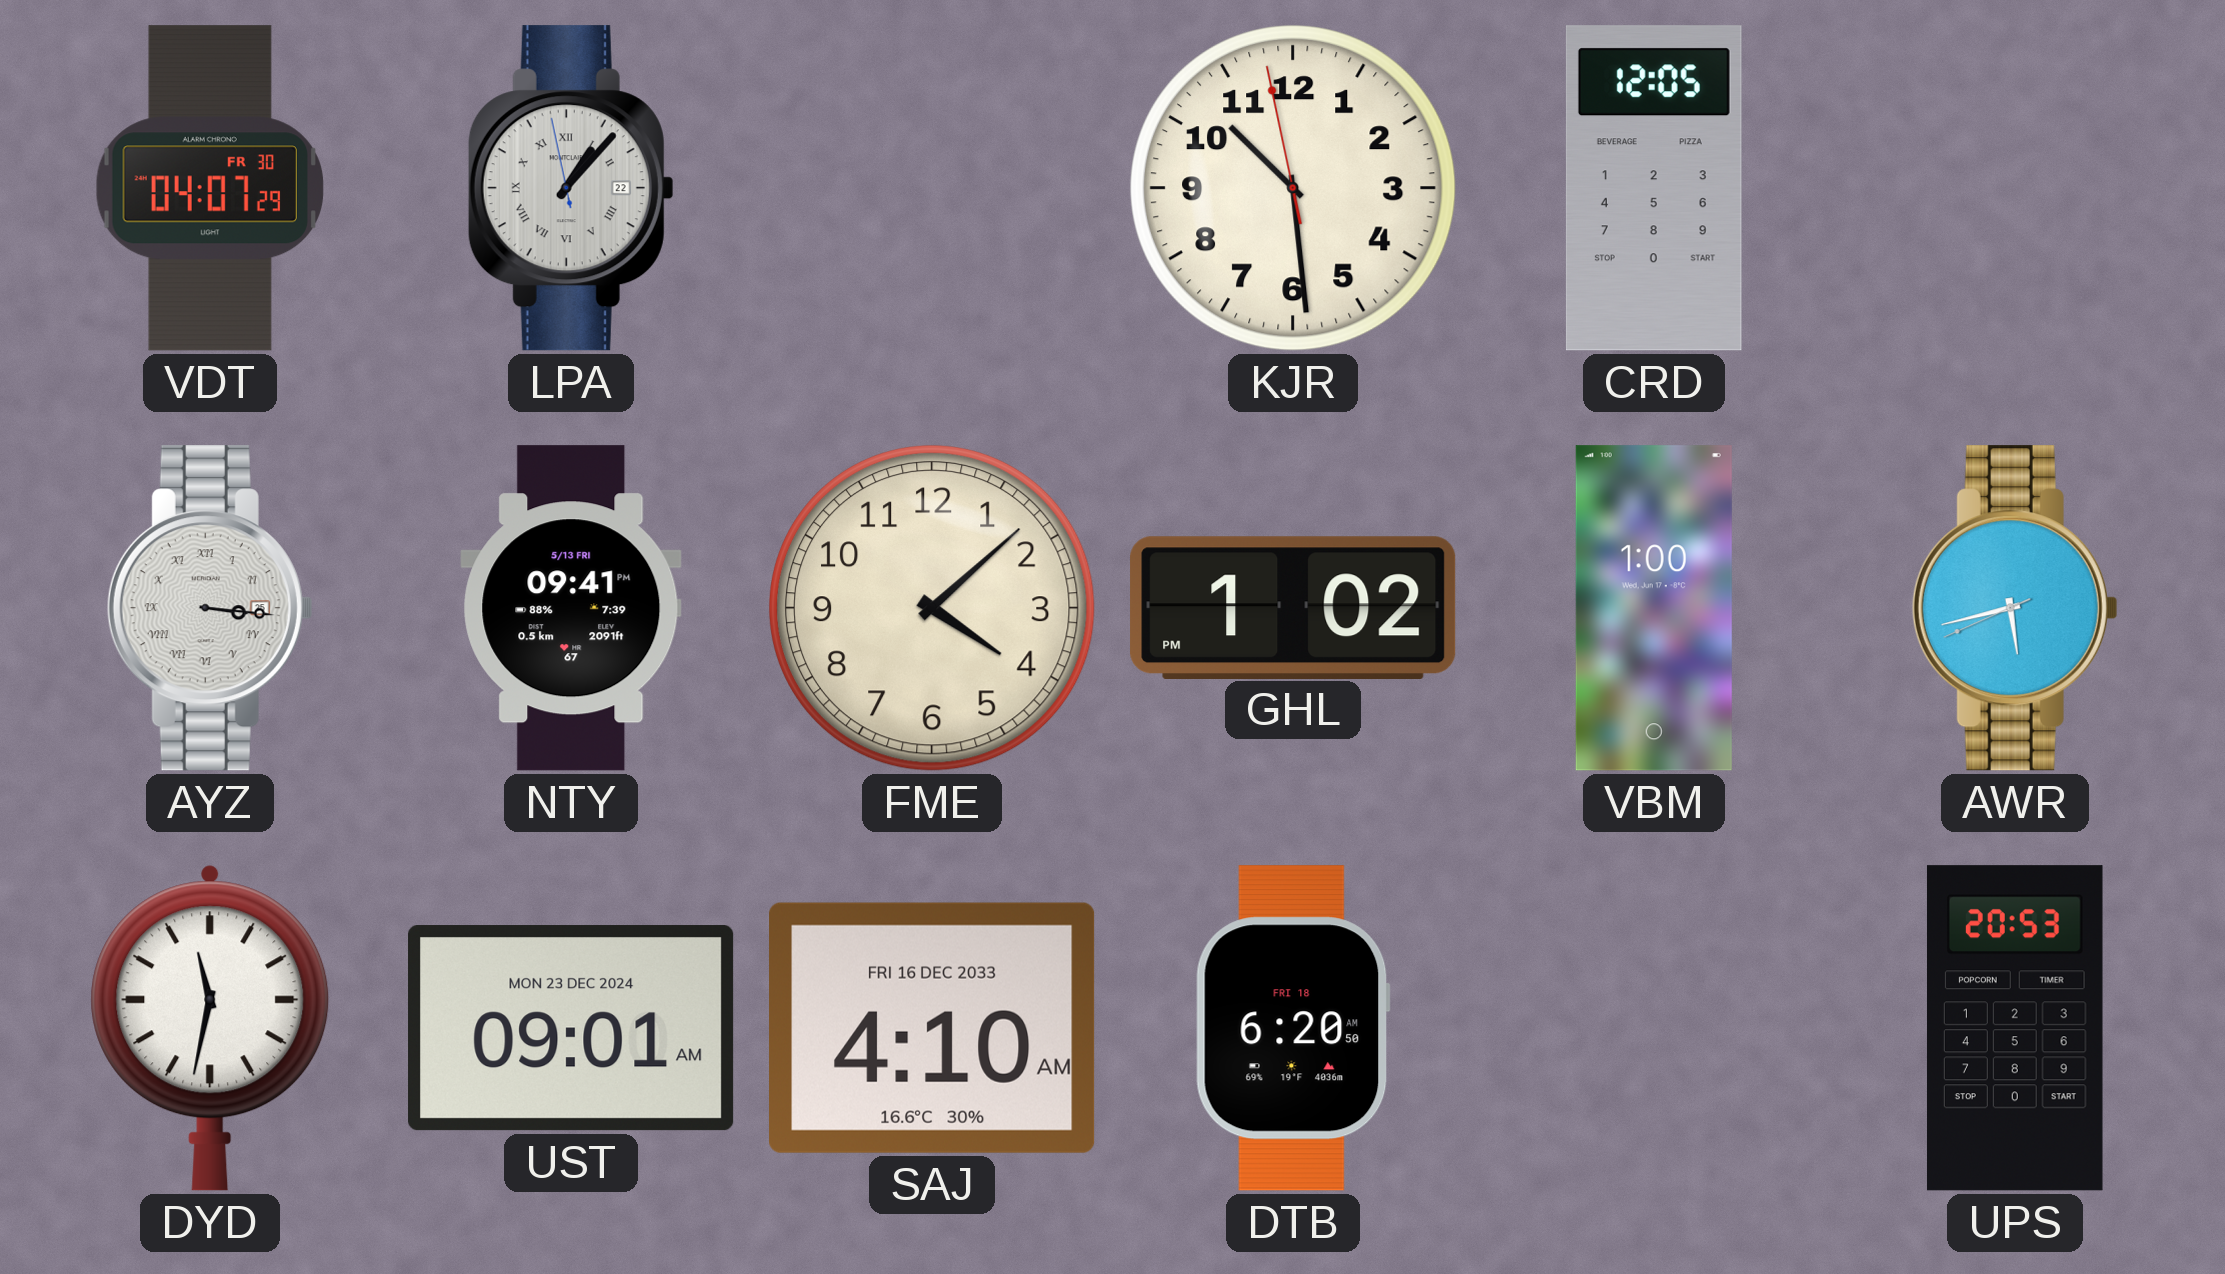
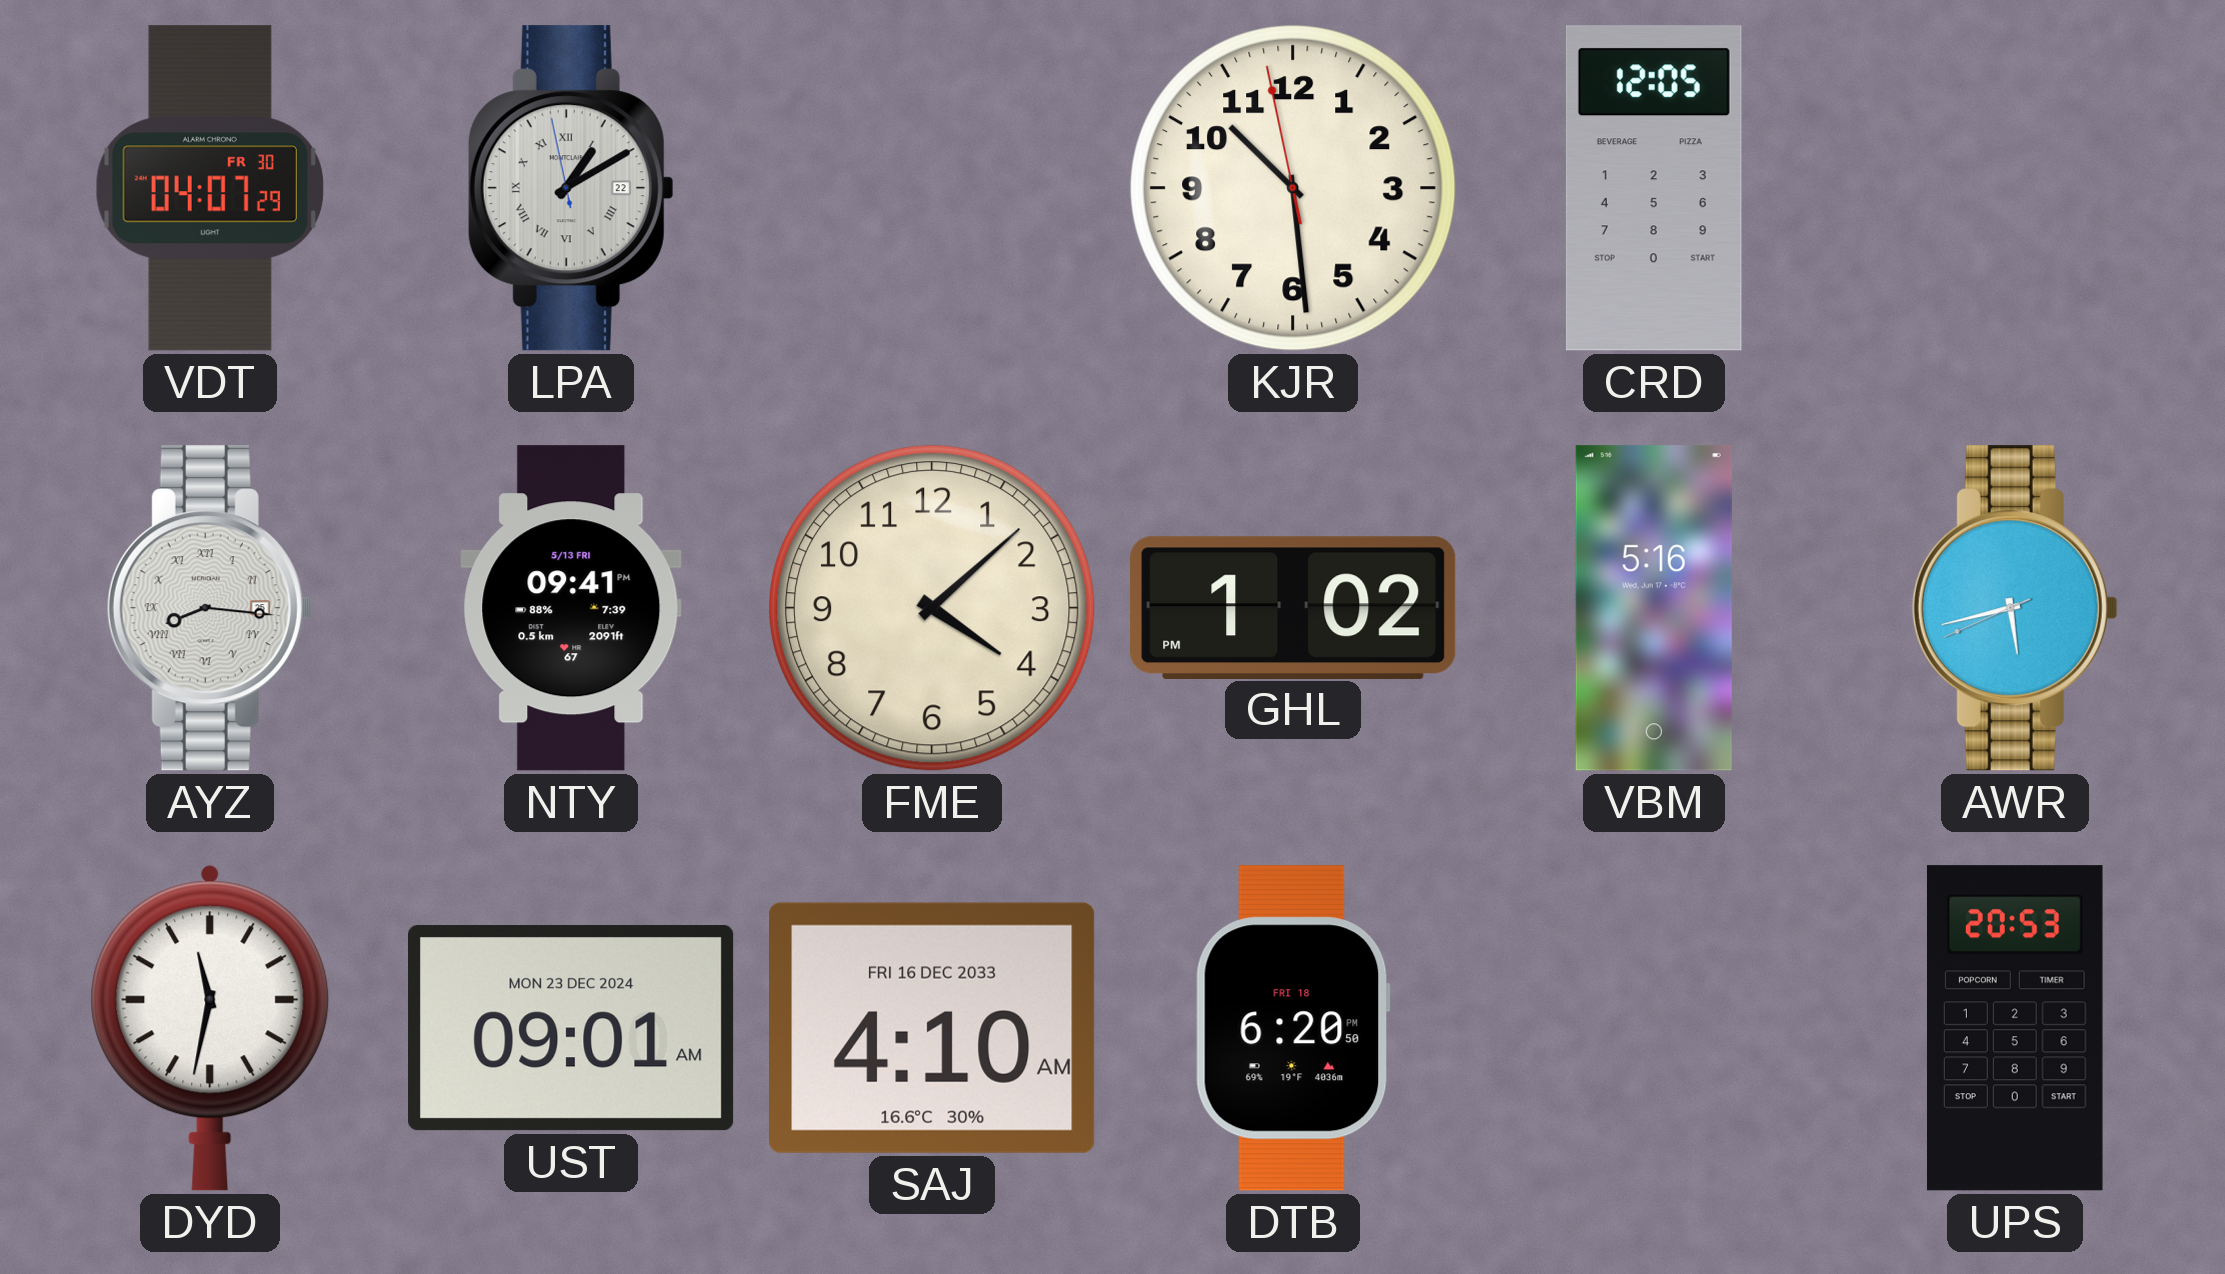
LPA: 1:06 -> 1:09 (571, 188)
AYZ: 3:16 -> 8:16 (210, 608)
VBM: 1:00 -> 5:16 (1654, 608)
DTB: 6:20:50 AM -> 6:20:50 PM (1293, 1028)
